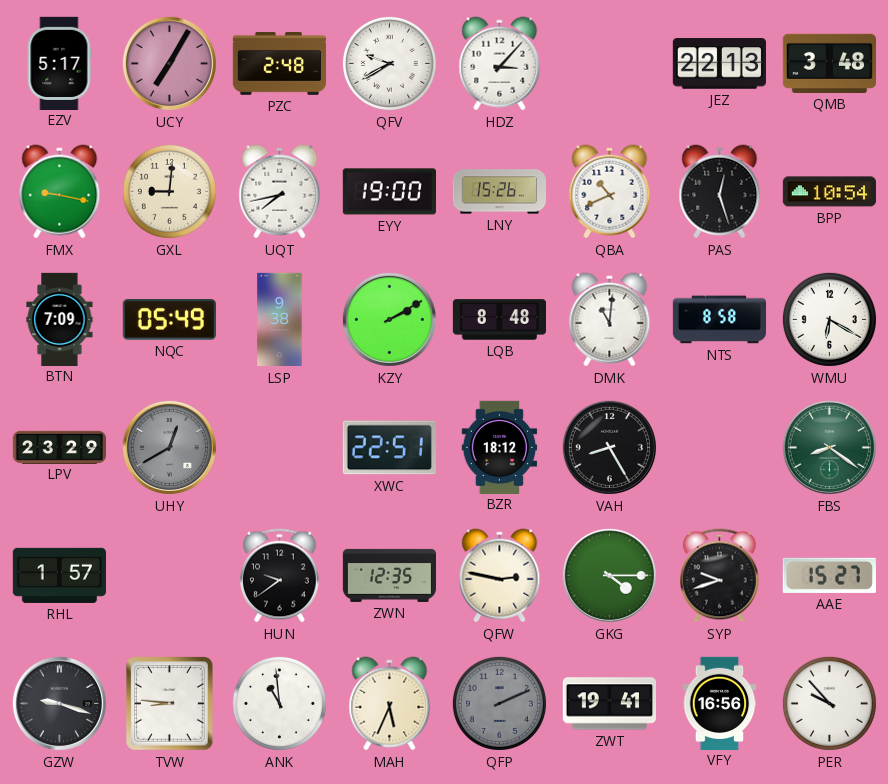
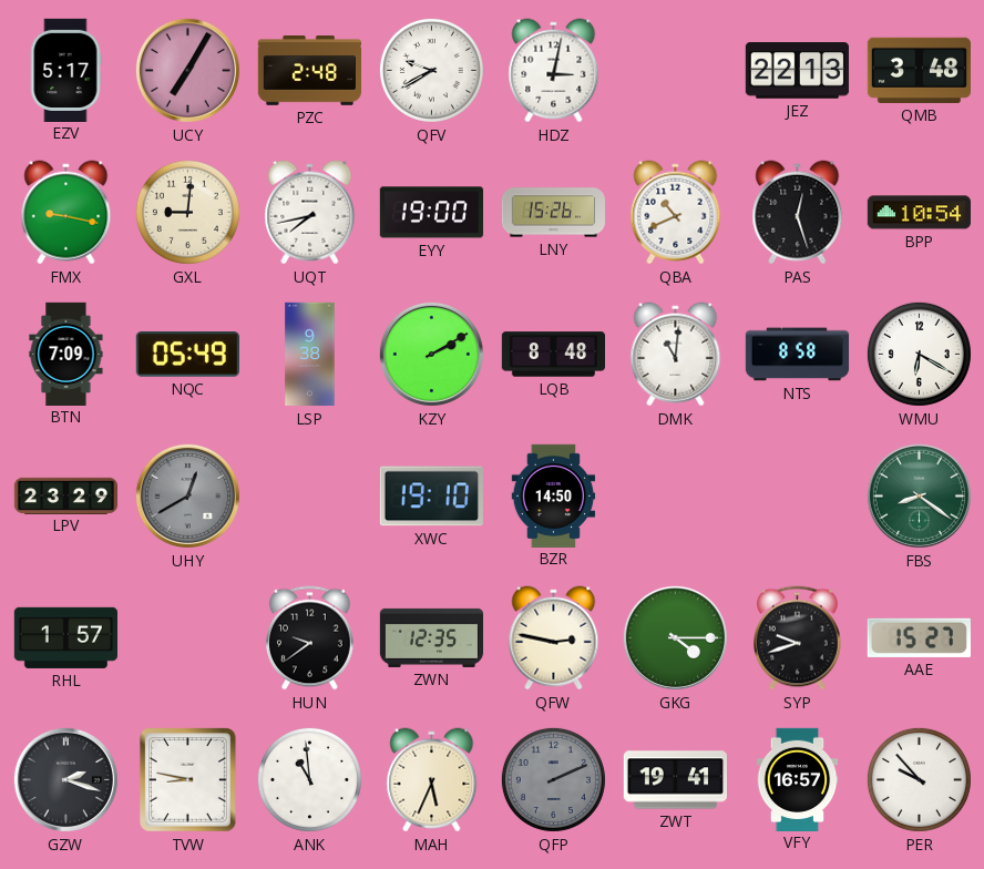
HDZ: 3:07 -> 3:02 (554, 71)
XWC: 22:51 -> 19:10 (431, 497)
BZR: 18:12 -> 14:50 (554, 495)
VAH: 8:25 -> none (609, 447)
GZW: 9:18 -> 2:18 (65, 779)
TVW: 8:46 -> 8:47 (188, 780)
VFY: 16:56 -> 16:57 (798, 779)
